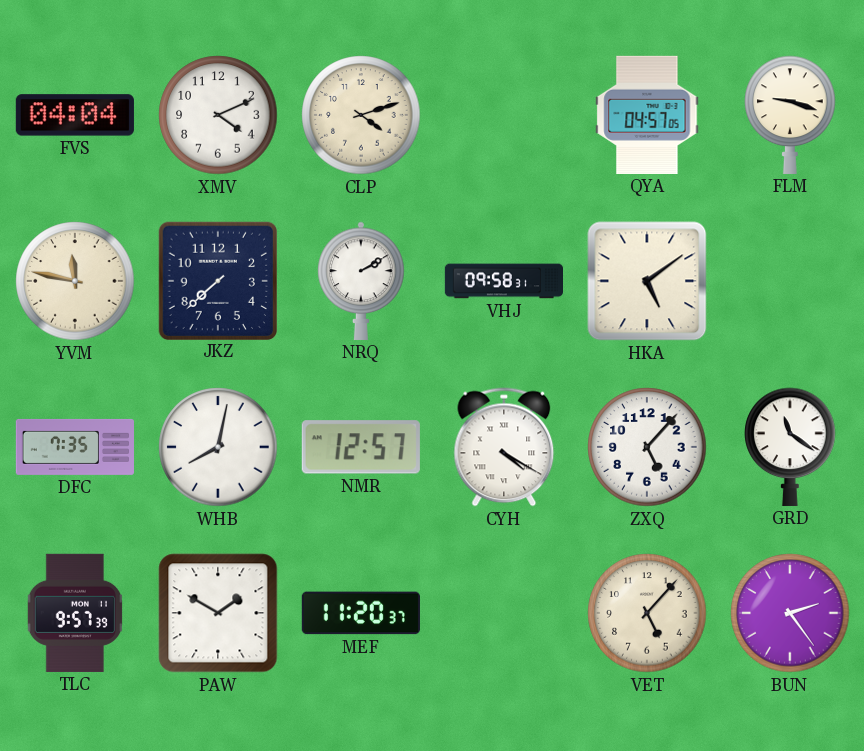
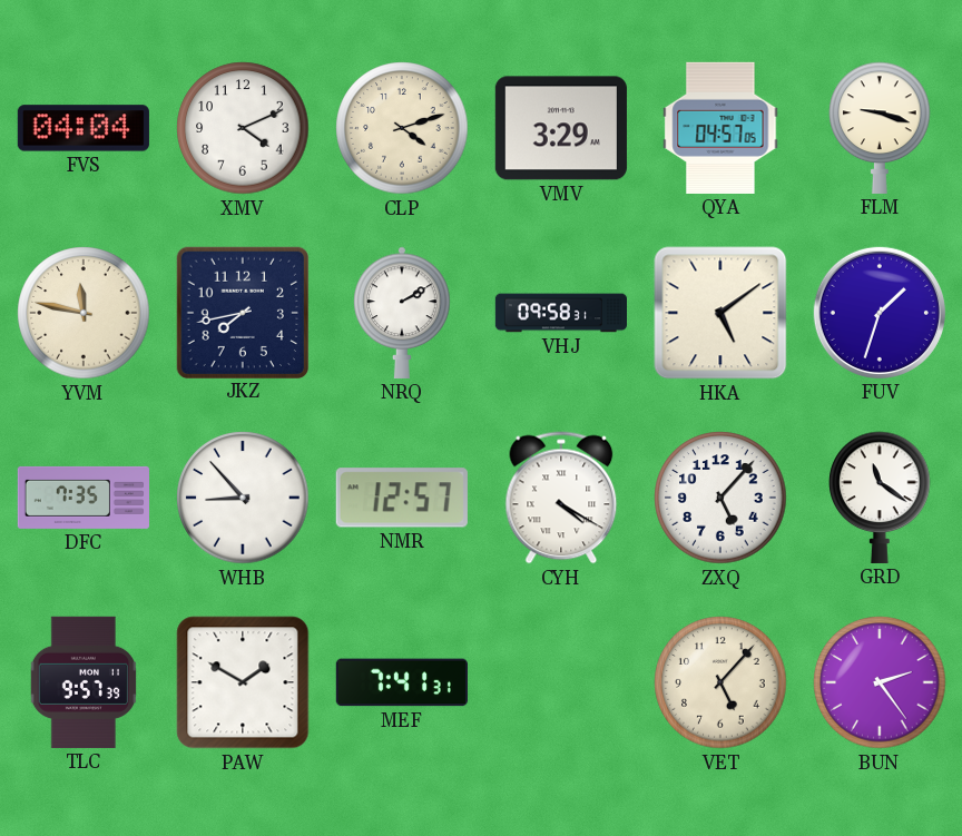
VMV: none -> 3:29 (561, 128)
JKZ: 7:38 -> 7:43 (242, 312)
FUV: none -> 1:33 (880, 313)
WHB: 8:02 -> 8:53 (243, 498)
MEF: 11:20 -> 7:41 (402, 682)
